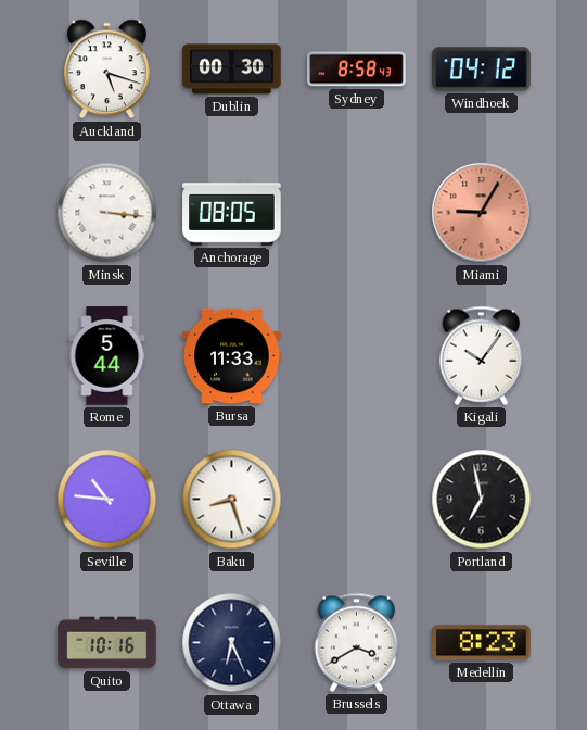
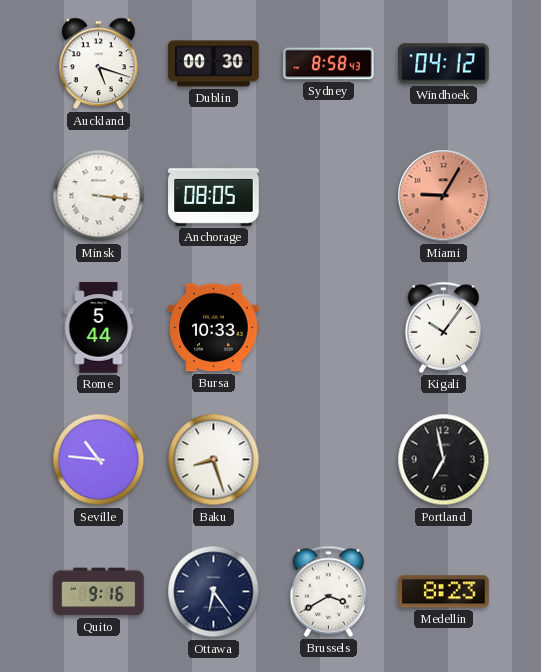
Bursa: 11:33 -> 10:33 (214, 328)
Quito: 10:16 -> 9:16 (99, 592)
Ottawa: 6:26 -> 6:24 (214, 592)
